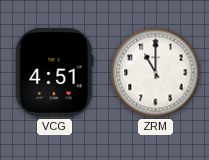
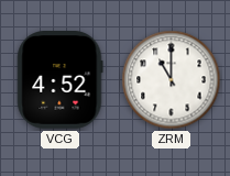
VCG: 4:51 -> 4:52 (61, 80)
